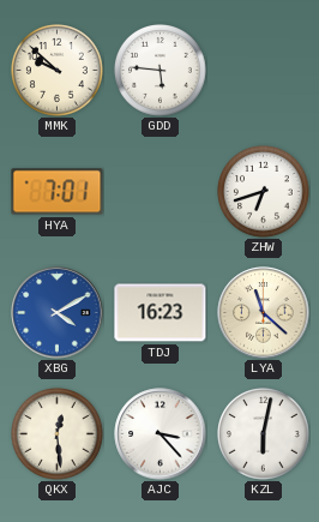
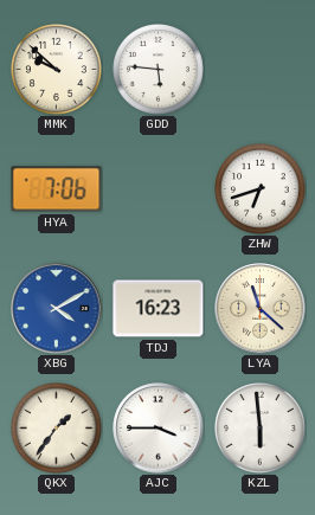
HYA: 7:01 -> 7:06 (57, 189)
QKX: 12:29 -> 1:36 (57, 429)
AJC: 3:23 -> 3:45 (159, 429)
KZL: 6:02 -> 5:59 (261, 429)
